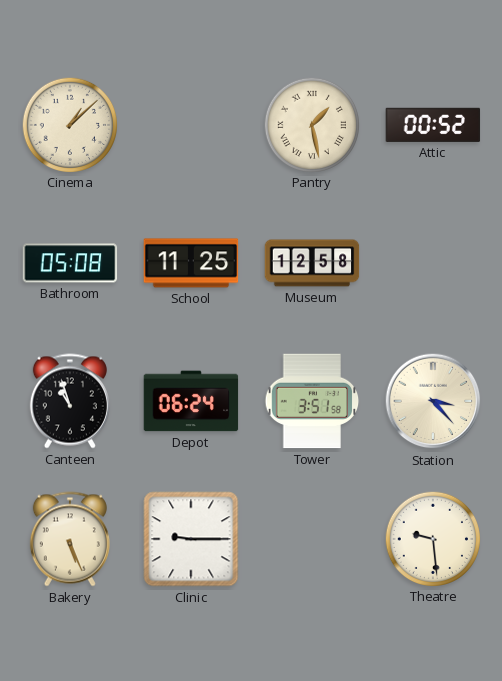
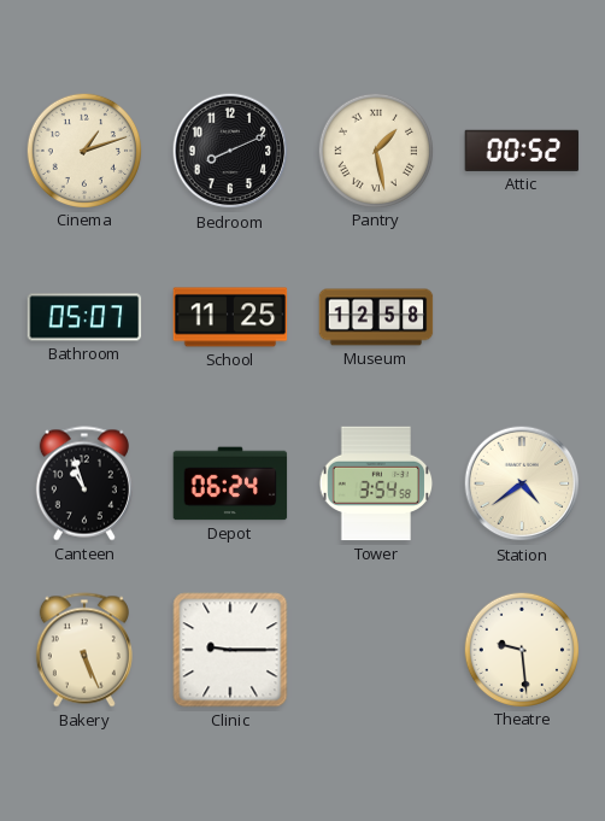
Cinema: 1:08 -> 1:12 (83, 149)
Bedroom: none -> 8:11 (230, 151)
Bathroom: 05:08 -> 05:07 (84, 317)
Tower: 3:51 -> 3:54 (376, 483)
Station: 3:23 -> 4:39 (522, 483)
